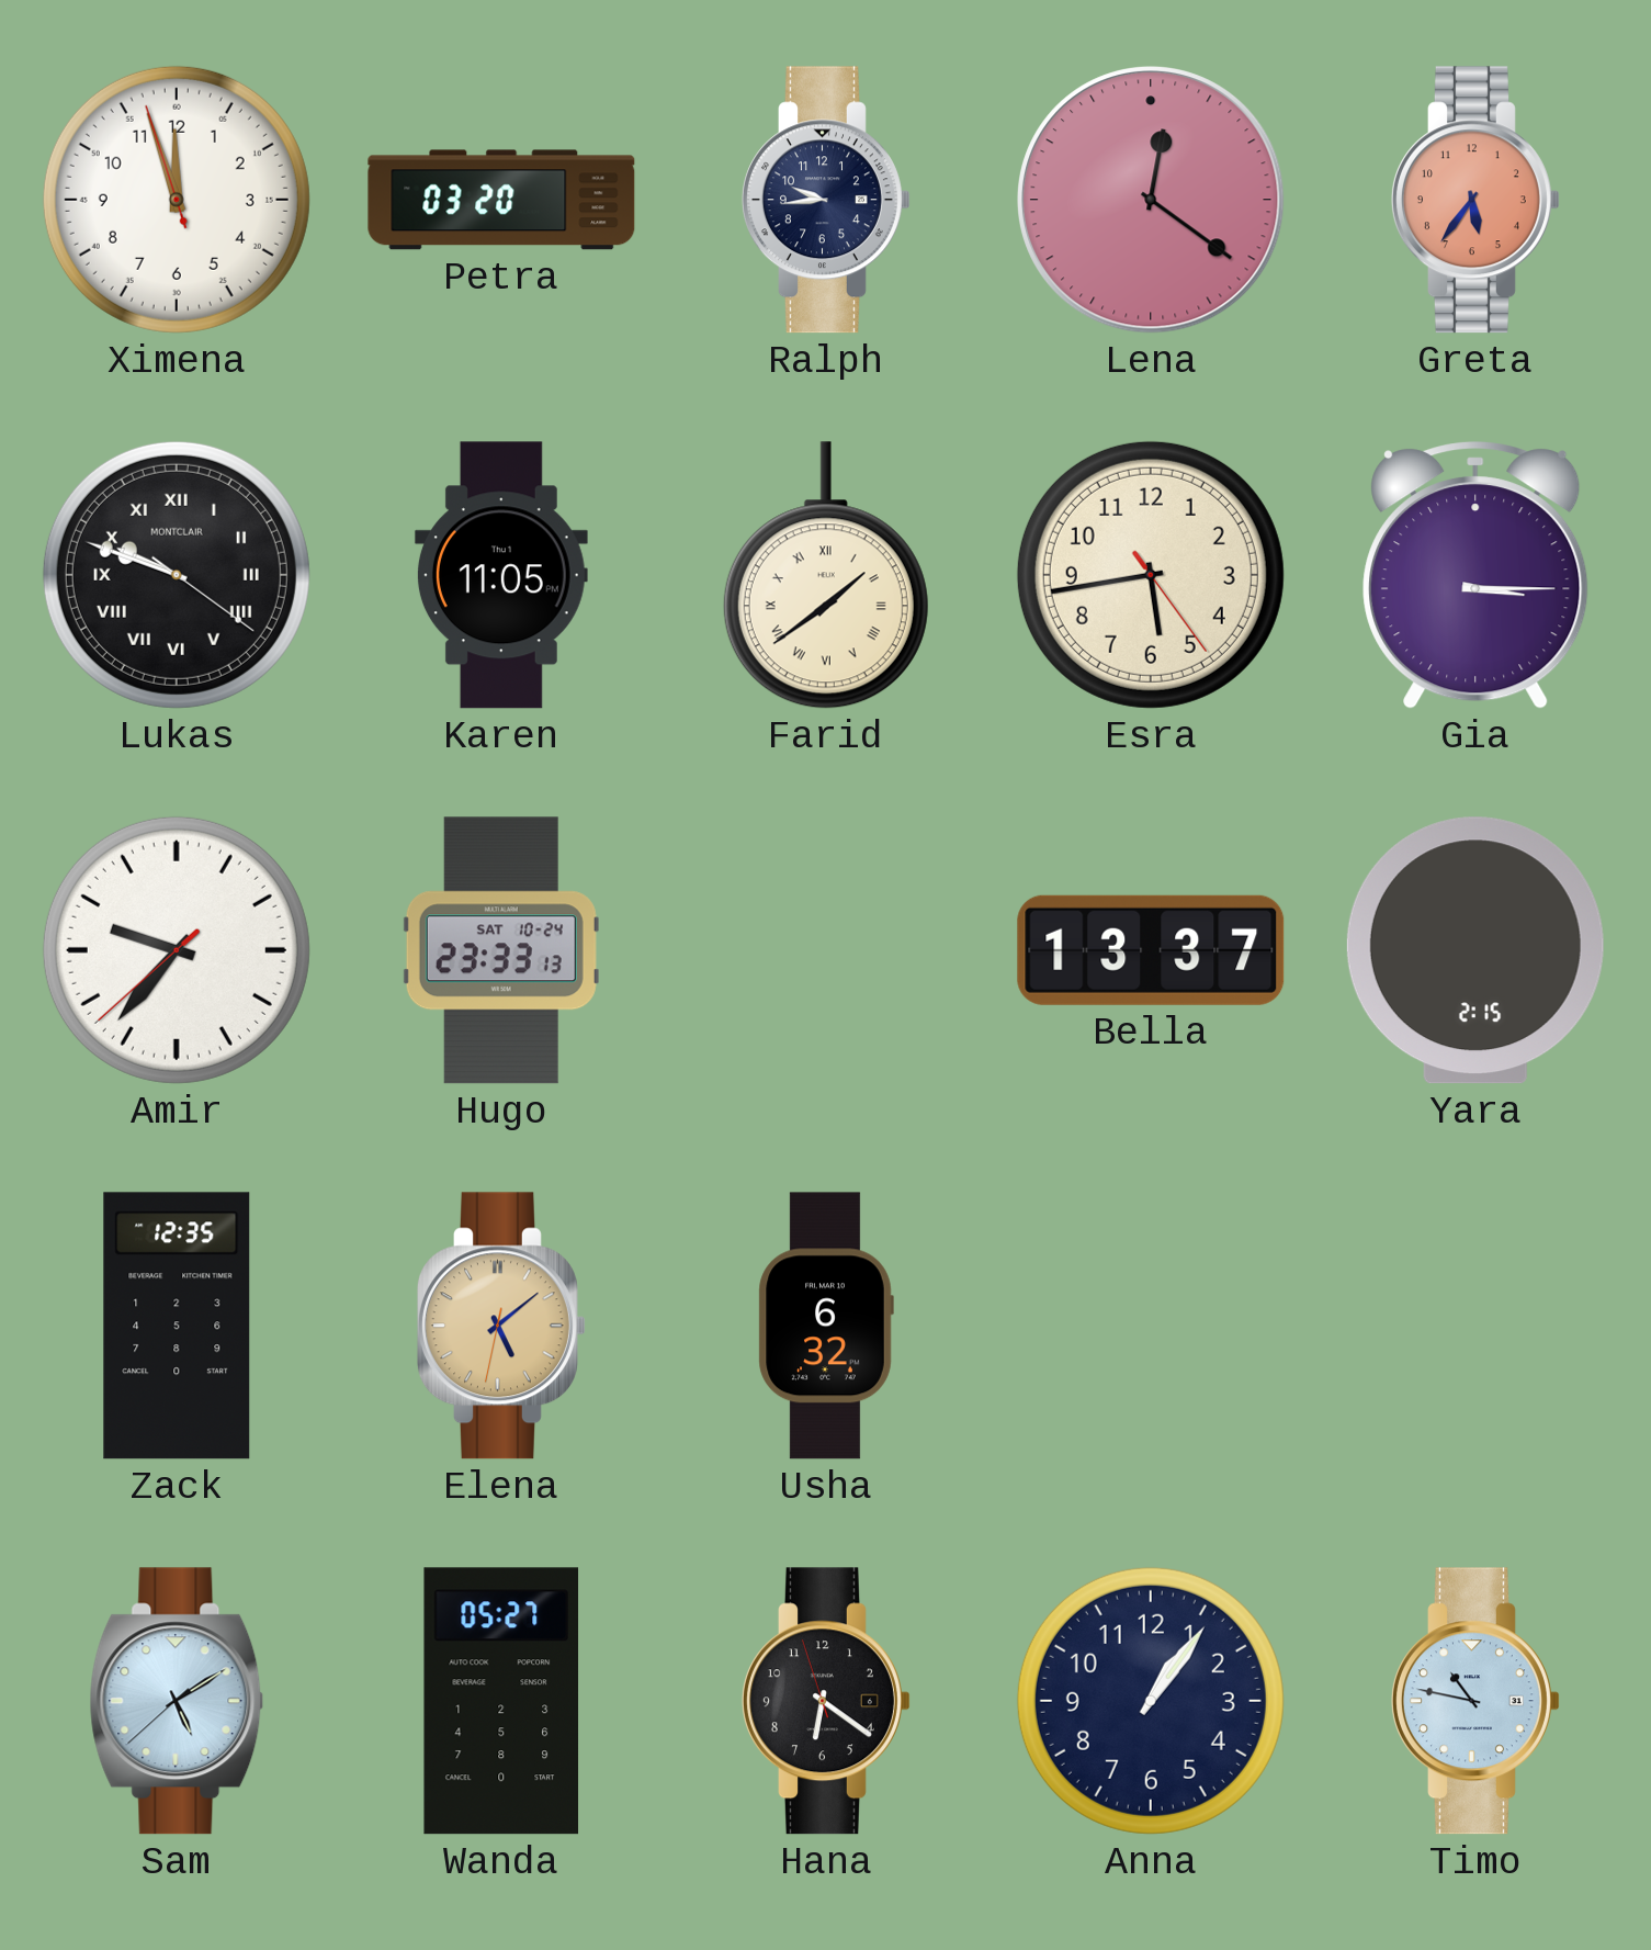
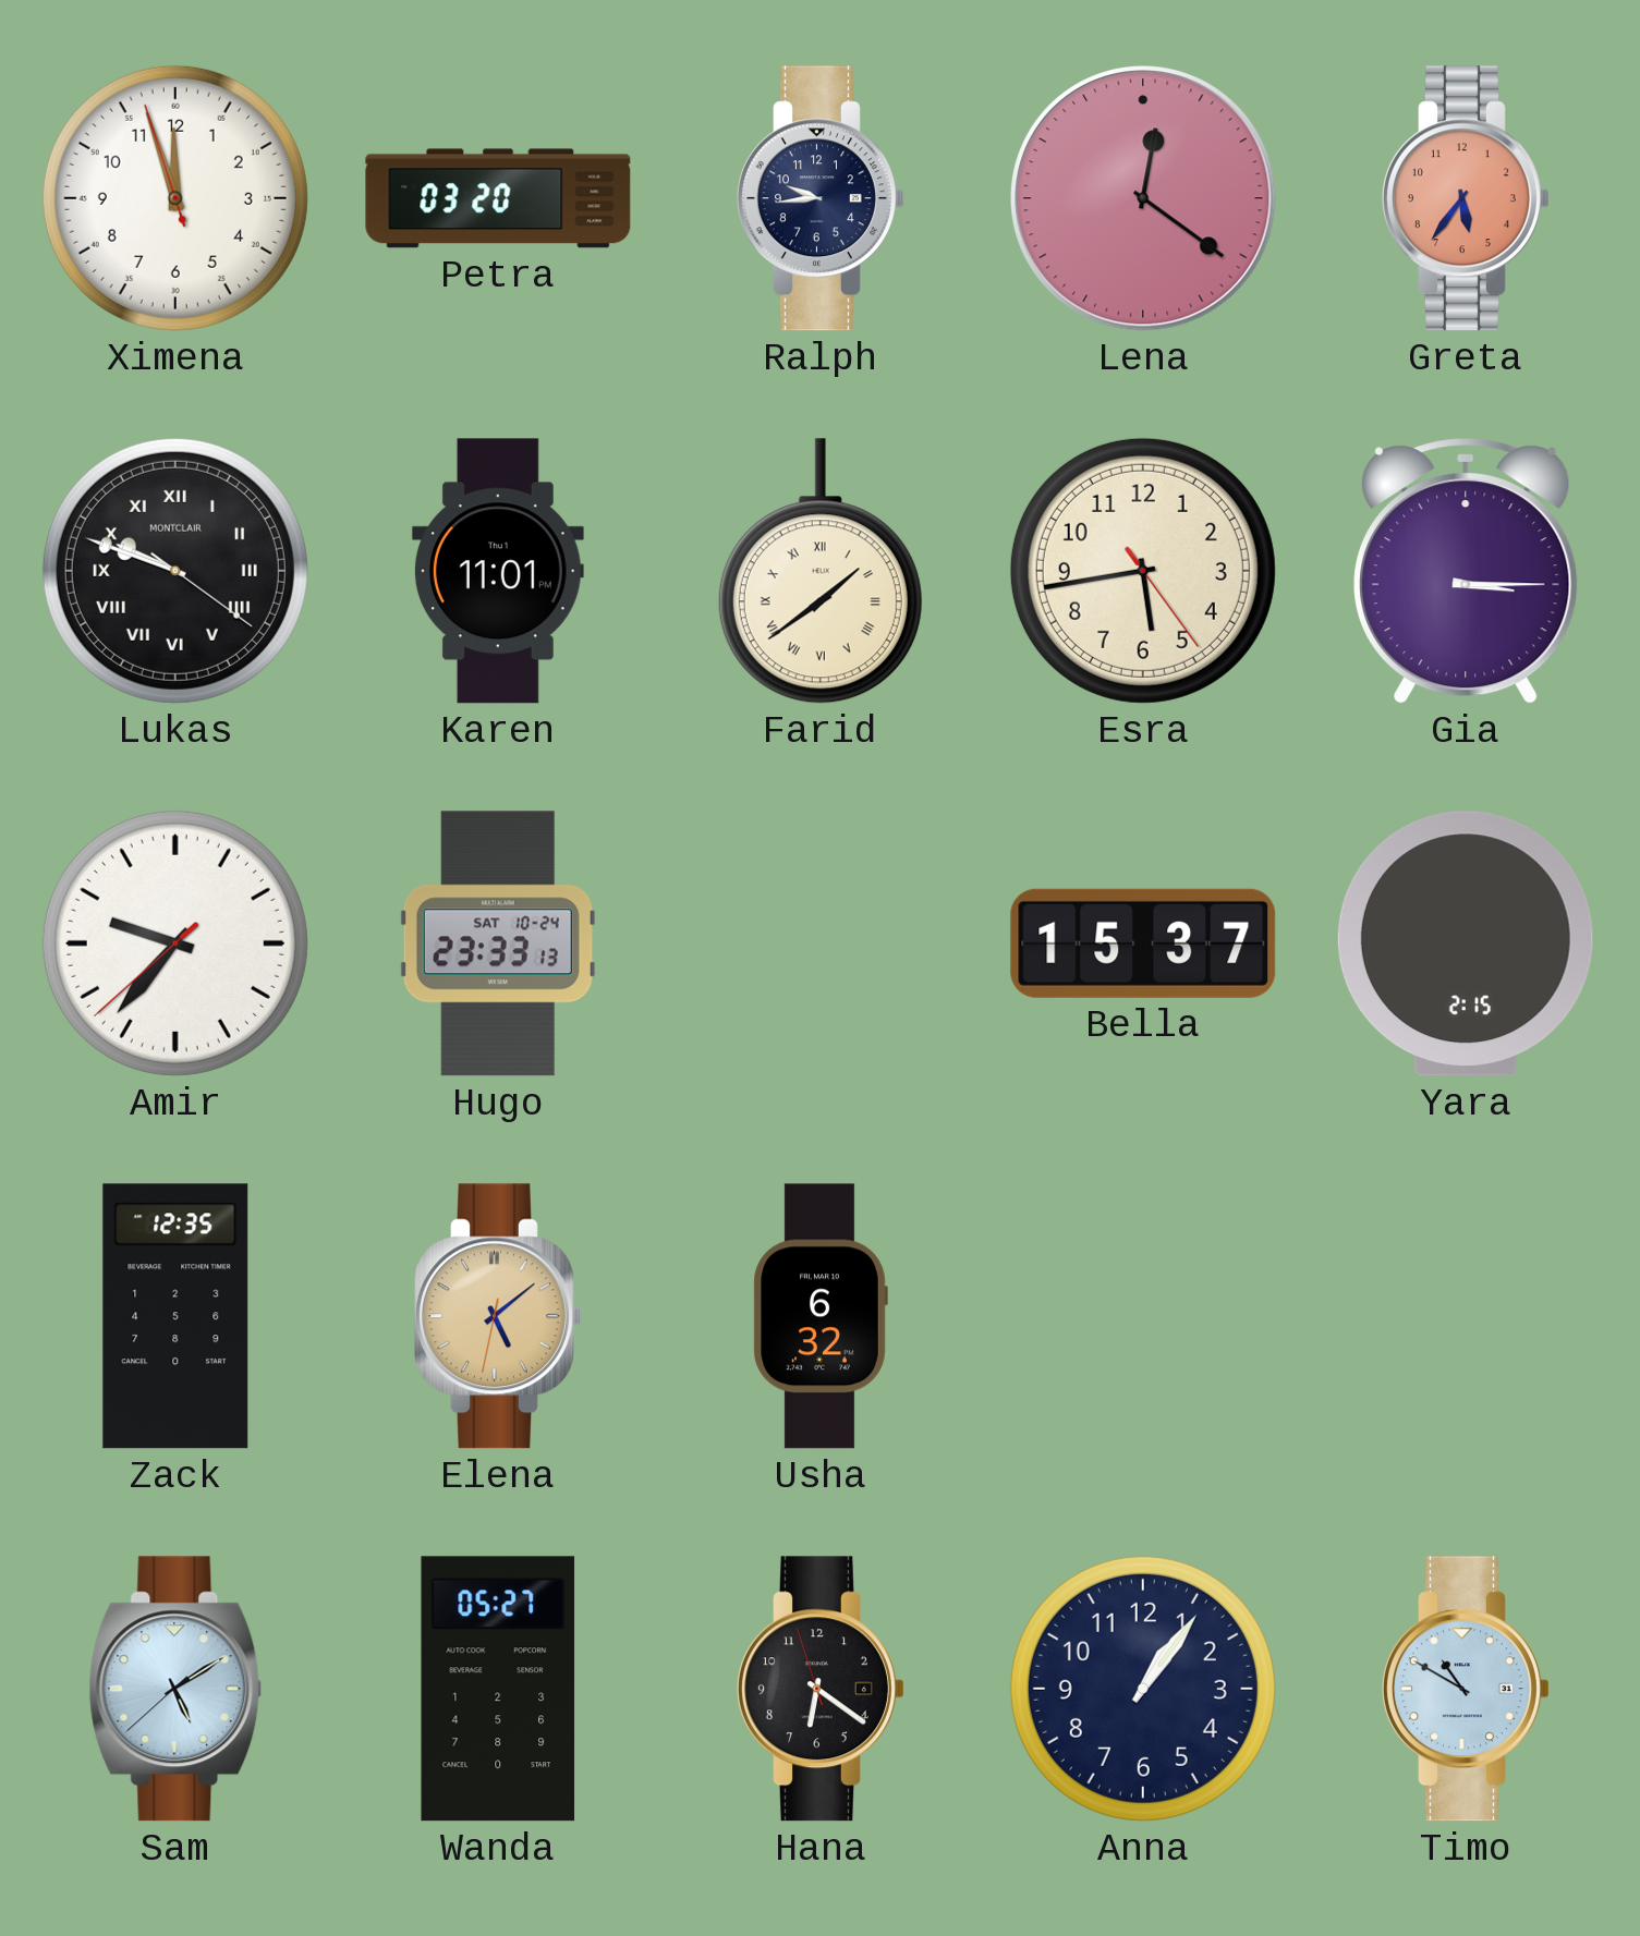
Karen: 11:05 -> 11:01 (498, 571)
Bella: 13:37 -> 15:37 (1143, 943)
Timo: 10:47 -> 10:50 (1466, 1689)
